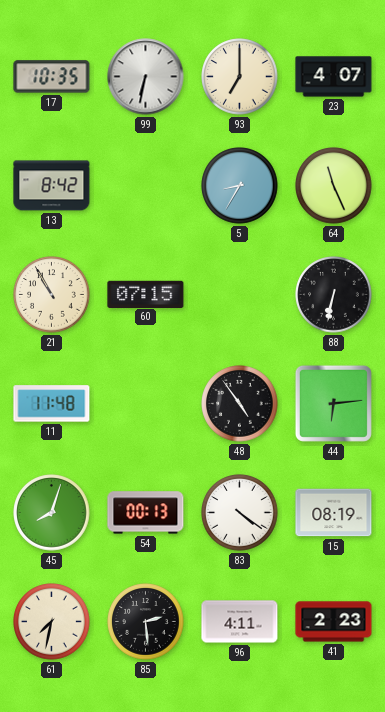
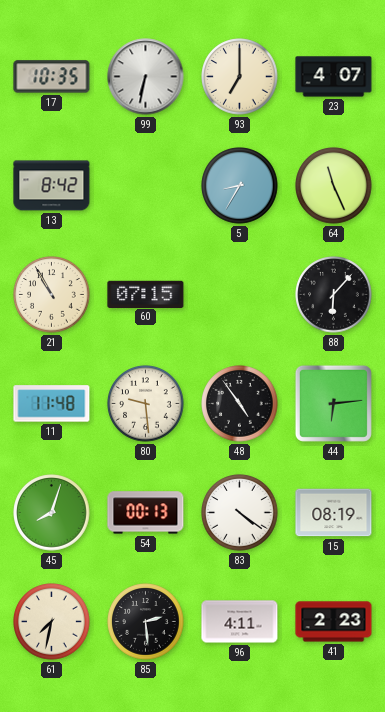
88: 6:32 -> 6:07 (334, 295)
80: none -> 9:29 (146, 404)
